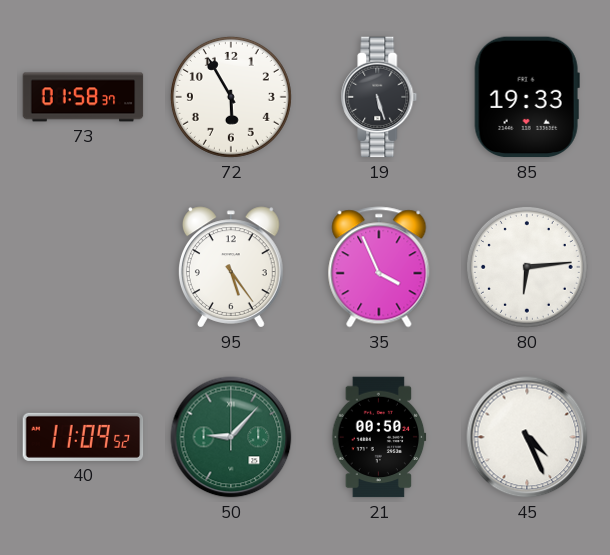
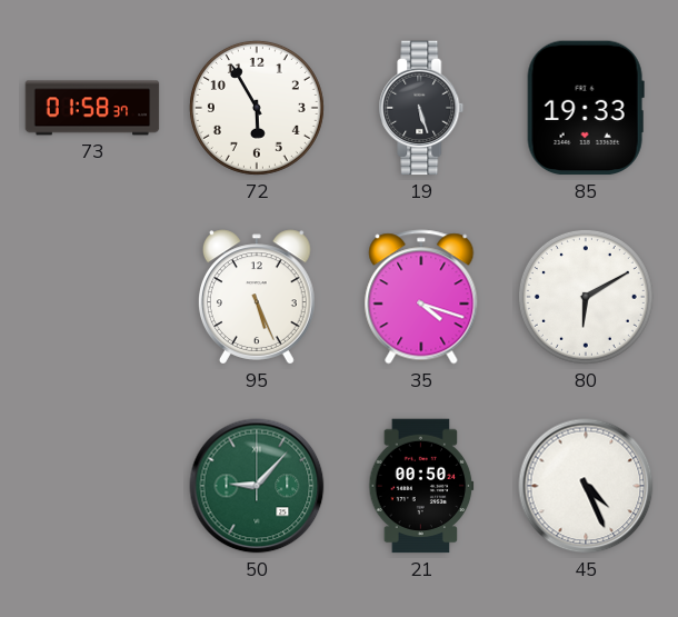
95: 5:24 -> 5:26 (257, 297)
35: 3:56 -> 4:18 (421, 297)
80: 6:14 -> 6:10 (586, 297)
40: 11:09 -> none (83, 437)
